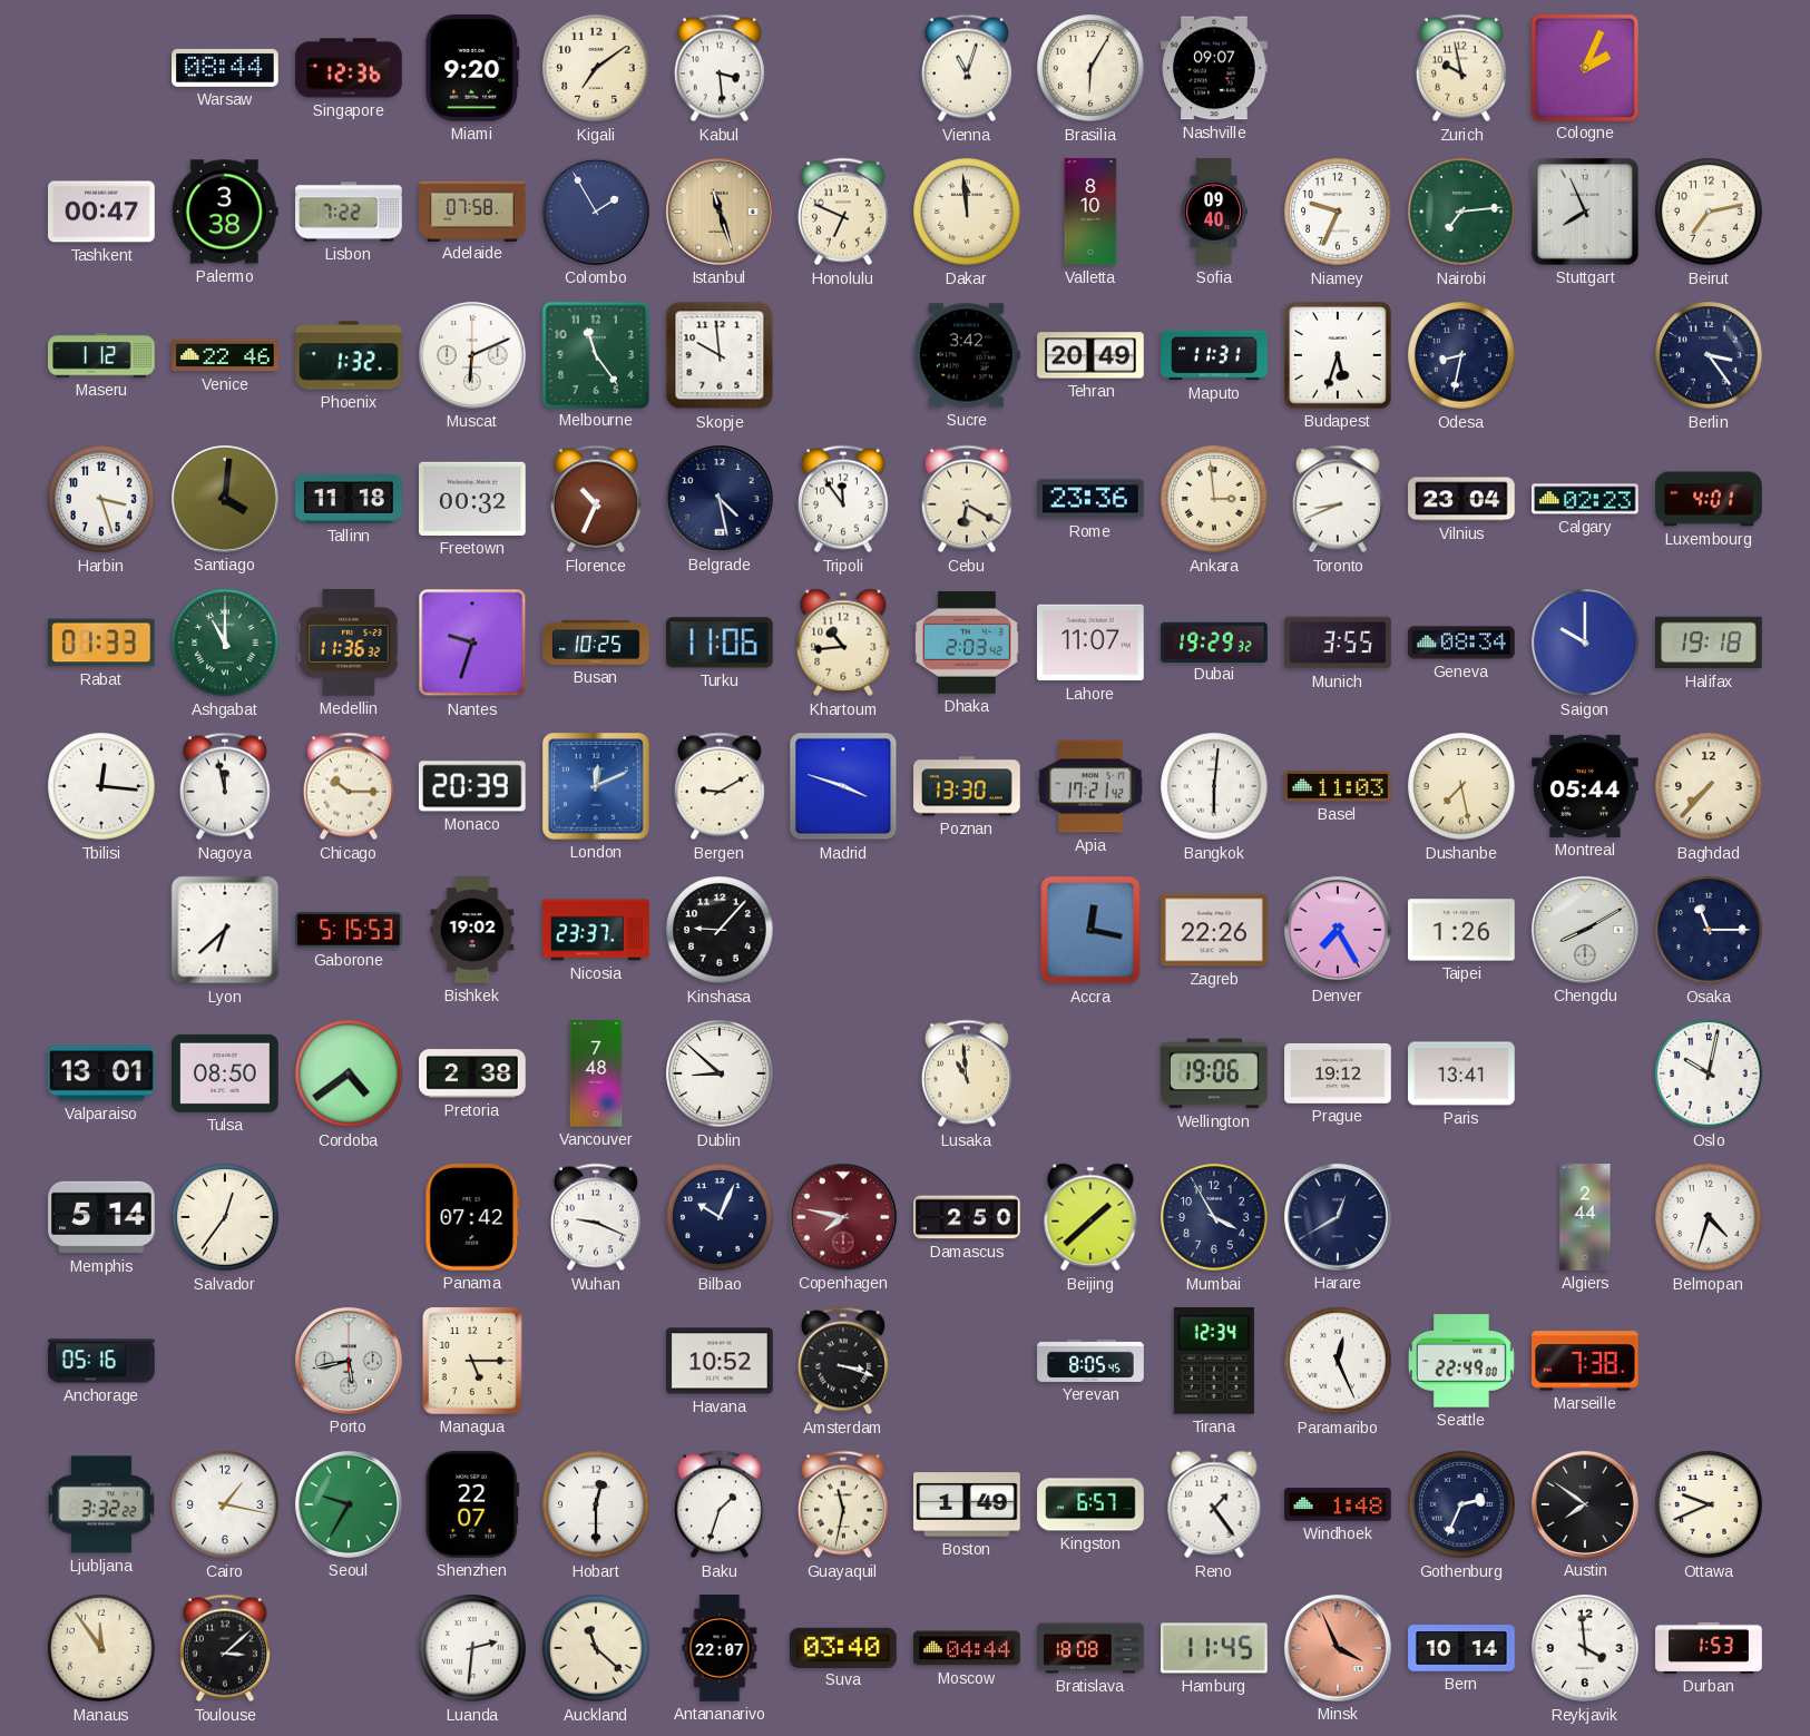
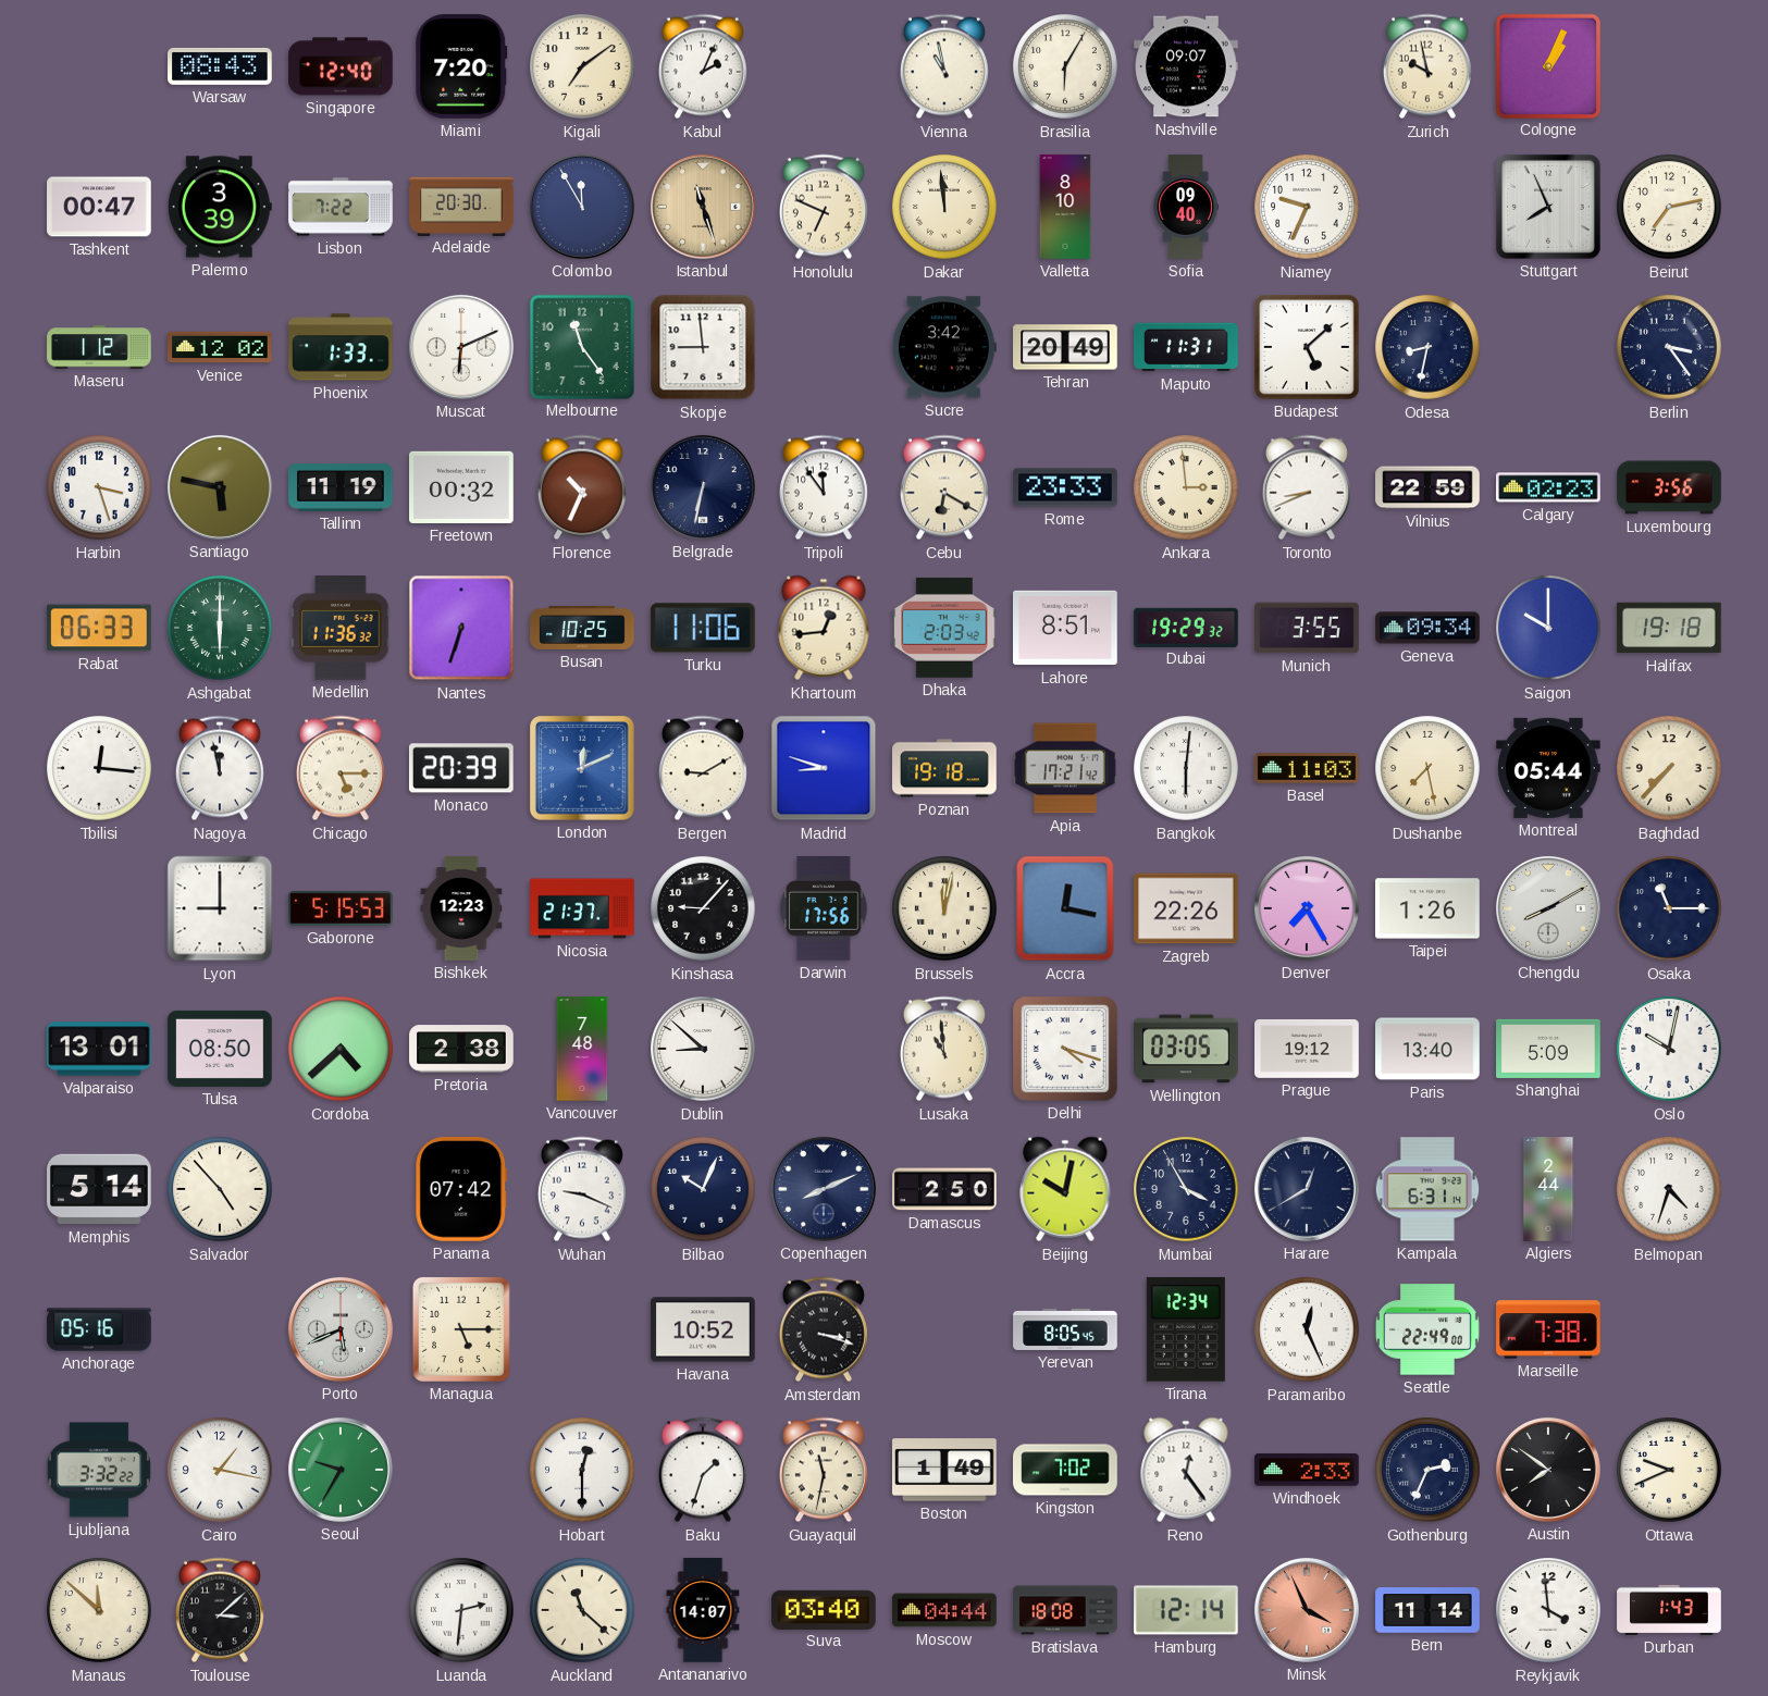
Warsaw: 08:44 -> 08:43 (220, 66)
Singapore: 12:36 -> 12:40 (341, 66)
Miami: 9:20 -> 7:20 (461, 67)
Kabul: 3:29 -> 2:04 (703, 66)
Vienna: 11:03 -> 10:58 (944, 66)
Cologne: 2:04 -> 1:04 (1547, 65)
Palermo: 3:38 -> 3:39 (220, 207)
Adelaide: 07:58 -> 20:30 (461, 206)
Colombo: 1:55 -> 11:55 (582, 207)
Nairobi: 7:14 -> none (1461, 212)
Venice: 22:46 -> 12:02 (220, 347)
Phoenix: 1:32 -> 1:33 (341, 347)
Skopje: 9:59 -> 8:59 (703, 347)
Budapest: 5:33 -> 5:08 (1308, 348)
Santiago: 4:01 -> 5:47 (220, 487)
Tallinn: 11:18 -> 11:19 (341, 487)
Belgrade: 4:28 -> 6:32 (703, 487)
Rome: 23:36 -> 23:33 (1065, 487)
Vilnius: 23:04 -> 22:59 (1427, 487)
Luxembourg: 4:01 -> 3:56 (1669, 487)
Rabat: 01:33 -> 06:33 (99, 628)
Ashgabat: 11:00 -> 6:00 (220, 628)
Nantes: 9:33 -> 6:33 (461, 628)
Khartoum: 10:44 -> 12:44 (824, 628)
Lahore: 11:07 -> 8:51 (1066, 628)
Geneva: 08:34 -> 09:34 (1427, 628)
Chicago: 10:15 -> 5:15 (341, 768)
Madrid: 3:48 -> 8:48 (824, 768)
Poznan: 13:30 -> 19:18 (944, 768)
Lyon: 6:38 -> 9:00 (220, 908)
Bishkek: 19:02 -> 12:23 (461, 908)
Nicosia: 23:37 -> 21:37 (582, 908)
Darwin: none -> 17:56 (824, 909)
Brussels: none -> 12:02 (944, 908)
Cordoba: 4:39 -> 4:38 (341, 1049)
Delhi: none -> 4:18 (1066, 1050)
Wellington: 19:06 -> 03:05 (1186, 1049)
Paris: 13:41 -> 13:40 (1427, 1049)
Shanghai: none -> 5:09 (1548, 1049)
Salvador: 12:36 -> 4:53 (220, 1189)
Copenhagen: 7:47 -> 8:11 (824, 1189)
Copenhagen dial: burgundy -> navy (824, 1189)
Beijing: 1:38 -> 10:02 (1065, 1189)
Kampala: none -> 6:31 (1426, 1189)
Porto: 5:43 -> 5:41 (341, 1329)
Shenzhen: 22:07 -> none (472, 1505)
Kingston: 6:57 -> 7:02 (1065, 1470)
Reno: 1:24 -> 12:24 (1186, 1470)
Windhoek: 1:48 -> 2:33 (1307, 1470)
Manaus: 11:54 -> 11:52 (99, 1610)
Antananarivo: 22:07 -> 14:07 (703, 1610)
Hamburg: 11:45 -> 12:14 (1186, 1610)
Bern: 10:14 -> 11:14 (1427, 1610)
Durban: 1:53 -> 1:43 (1669, 1610)
